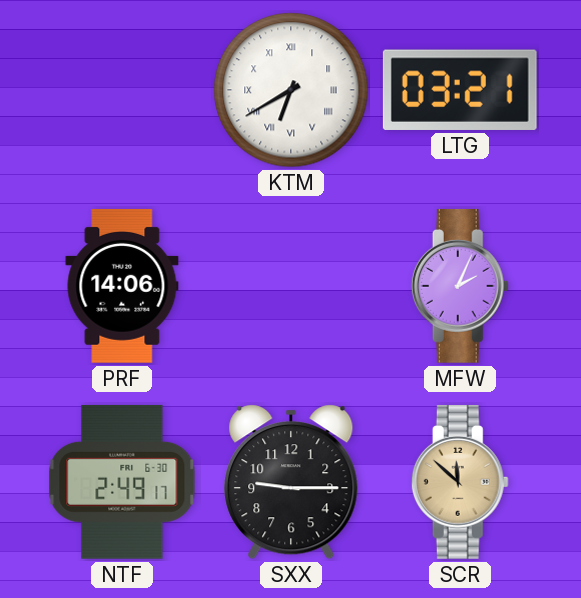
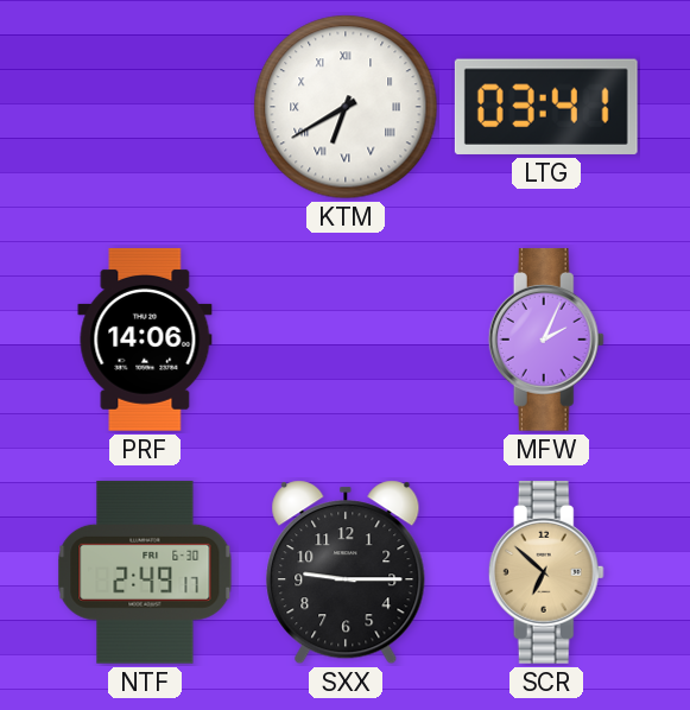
LTG: 03:21 -> 03:41 (546, 107)
SCR: 11:52 -> 6:52 (546, 572)
